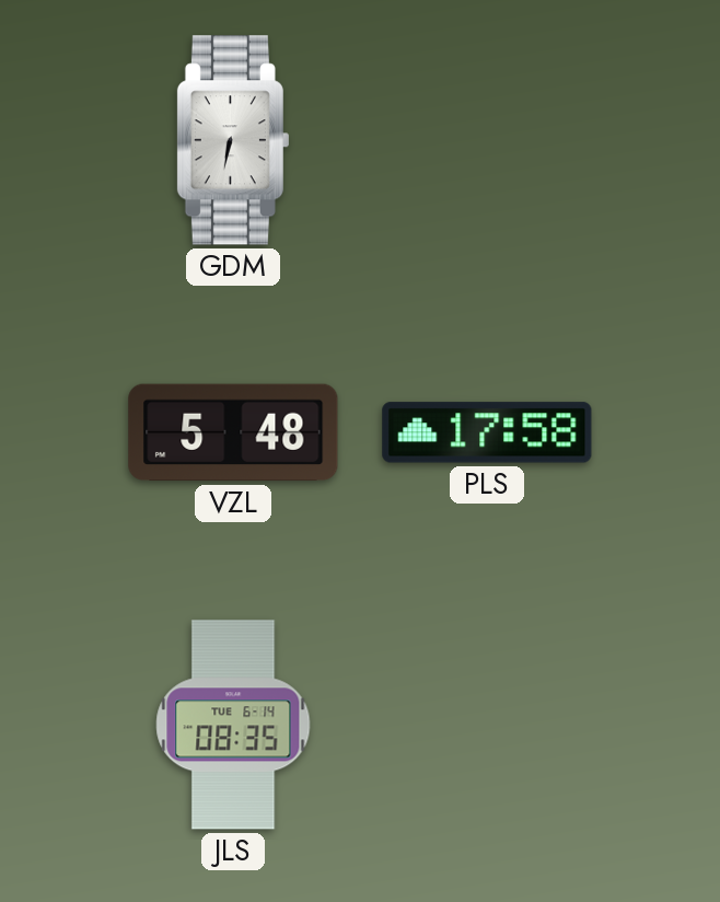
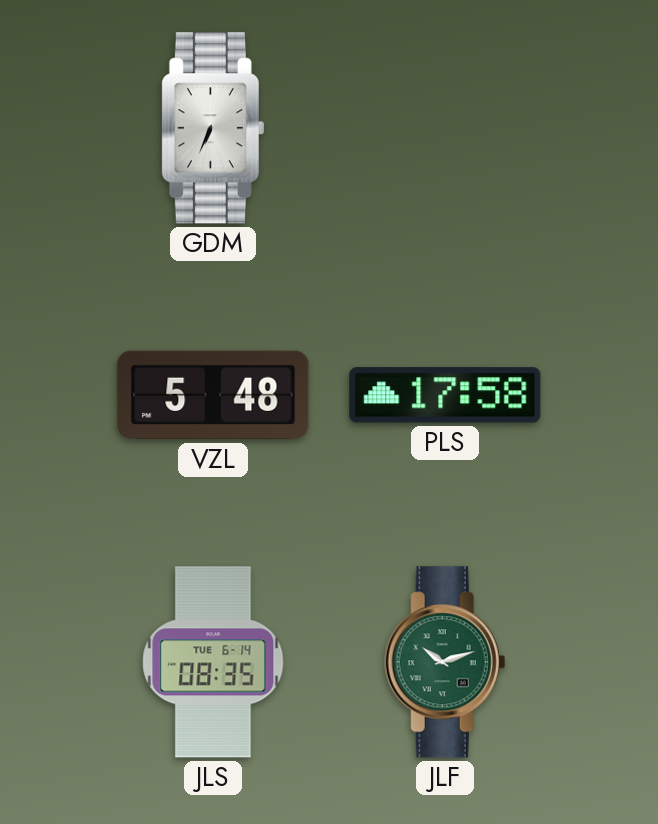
GDM: 6:32 -> 6:34 (213, 128)
JLF: none -> 10:12 (445, 662)
